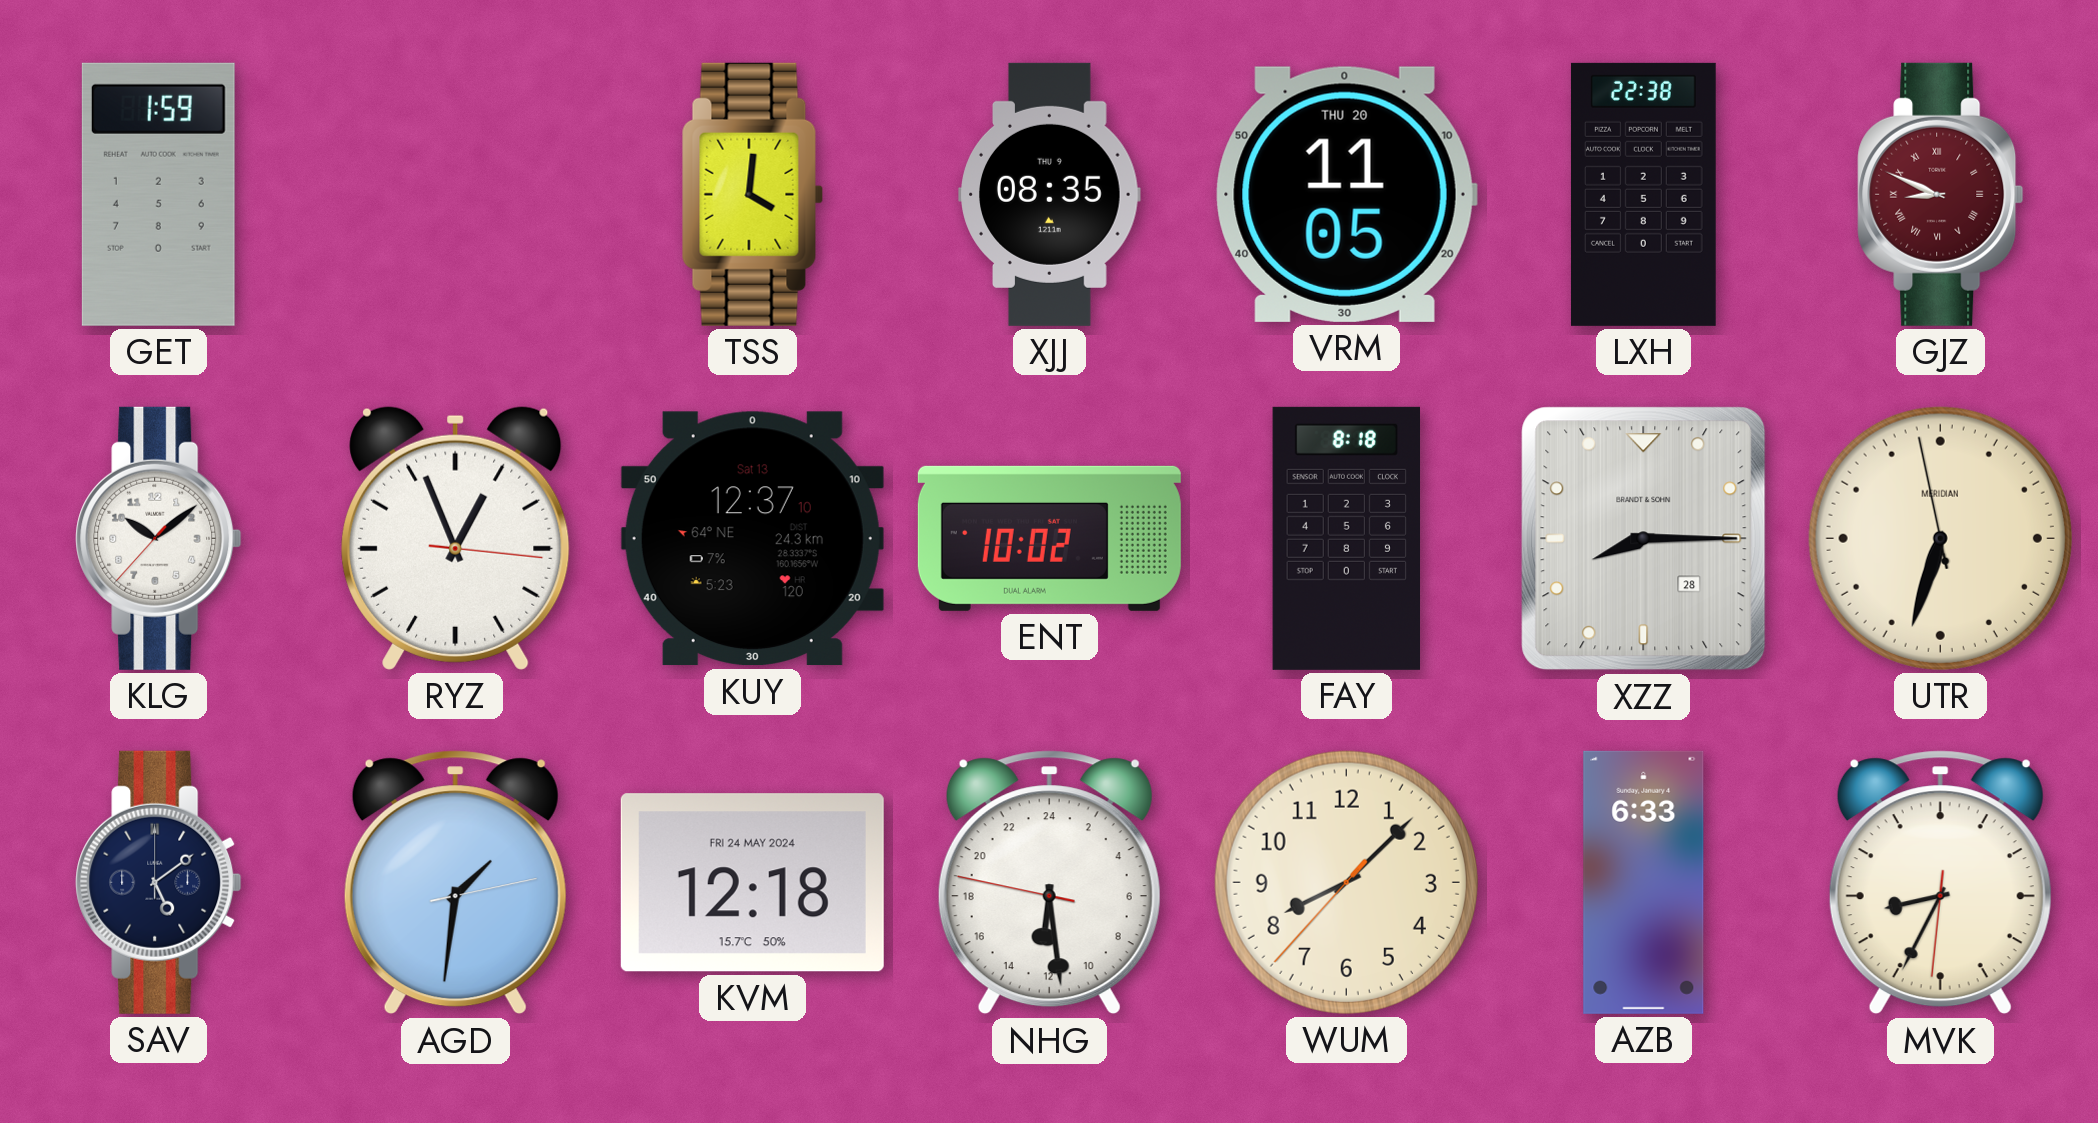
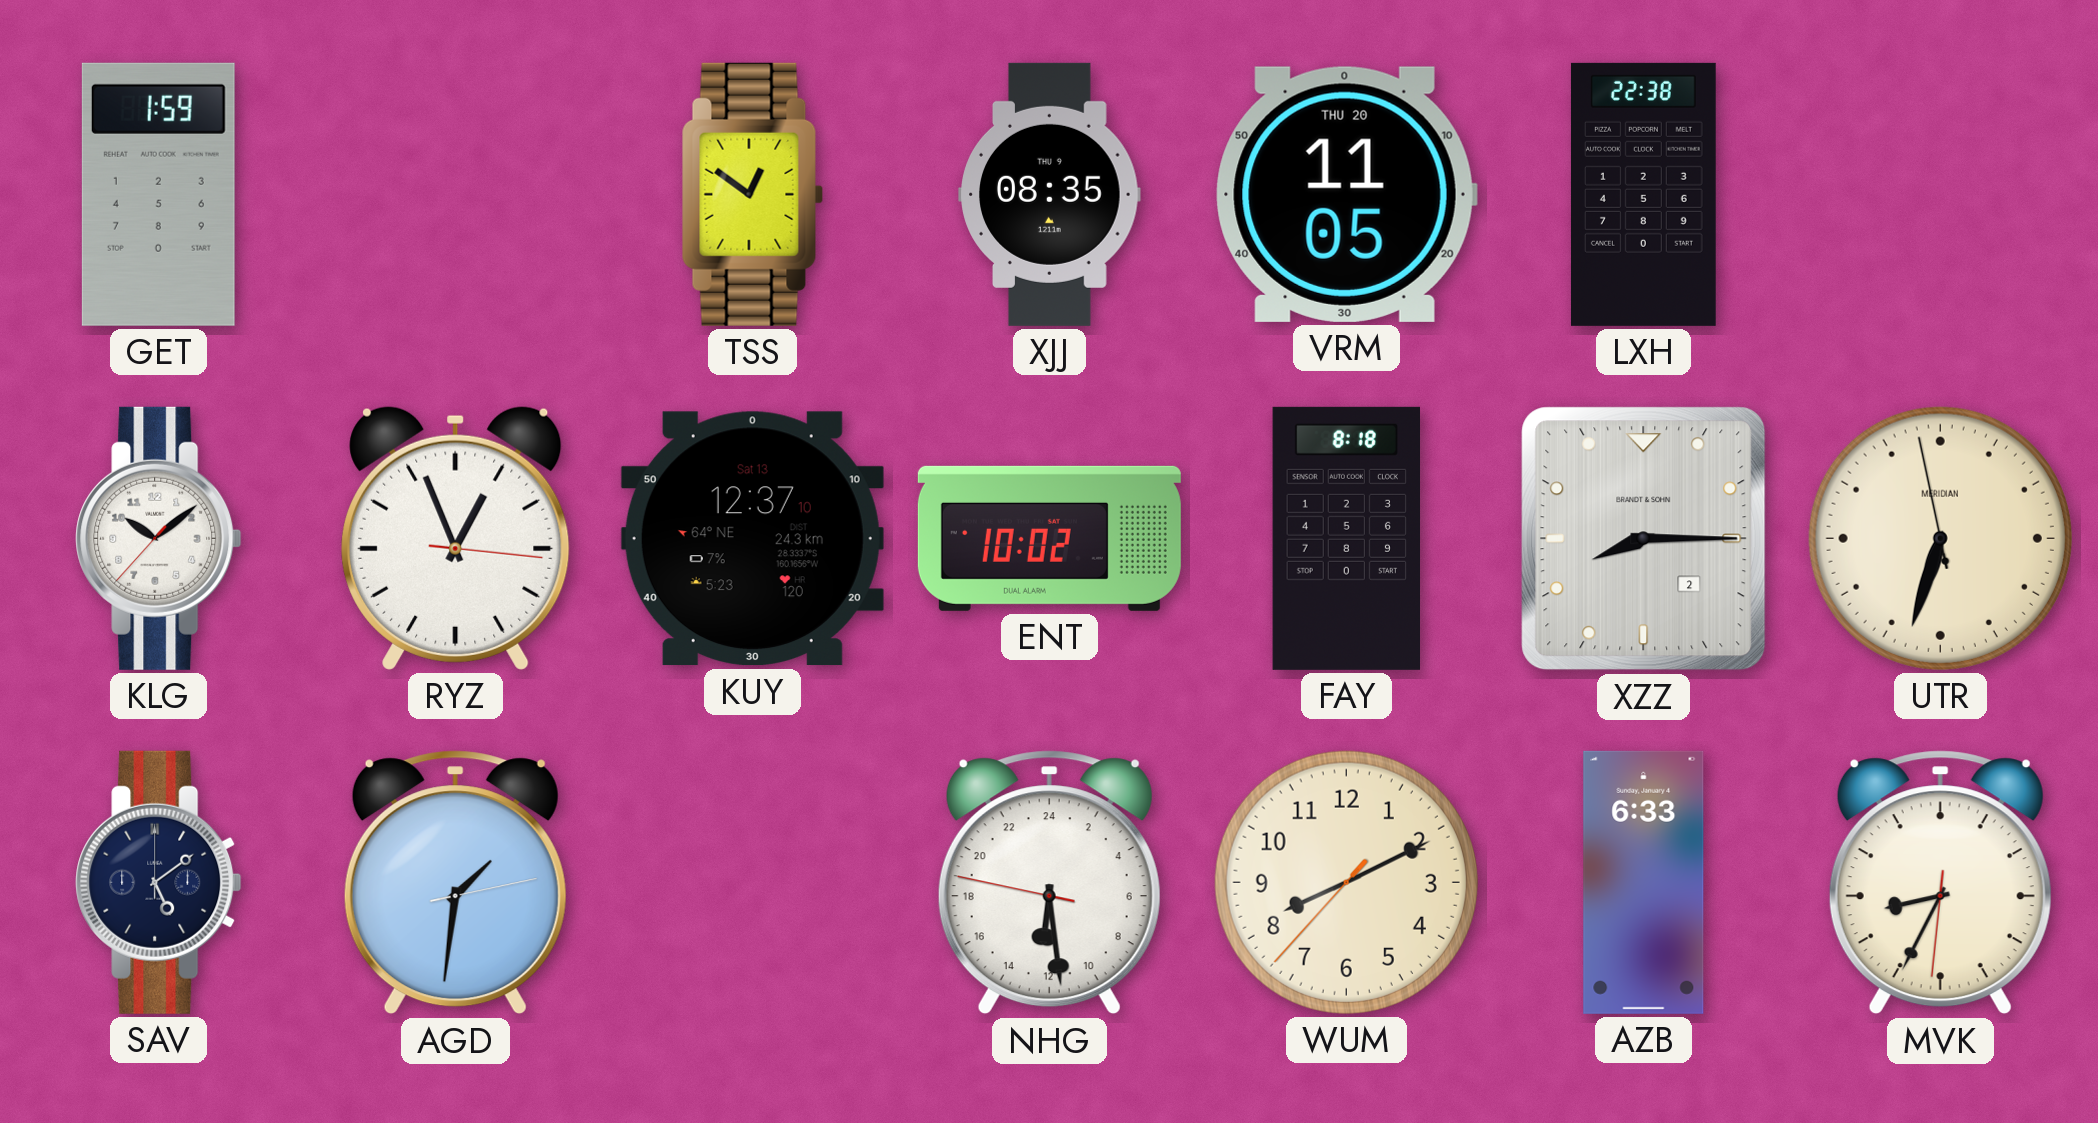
TSS: 4:01 -> 12:51 (752, 194)
GJZ: 8:49 -> none (1941, 194)
XZZ date: 28 -> 2 (1644, 539)
KVM: 12:18 -> none (752, 883)
WUM: 8:07 -> 8:10 (1346, 882)
